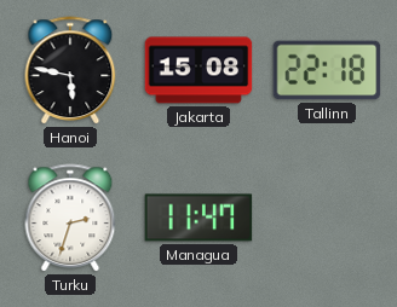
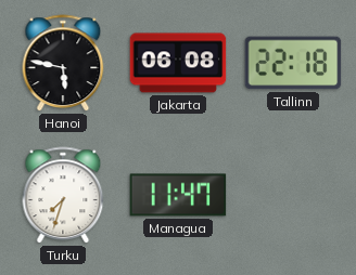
Jakarta: 15:08 -> 06:08 (178, 63)
Turku: 2:33 -> 7:33 (63, 195)
